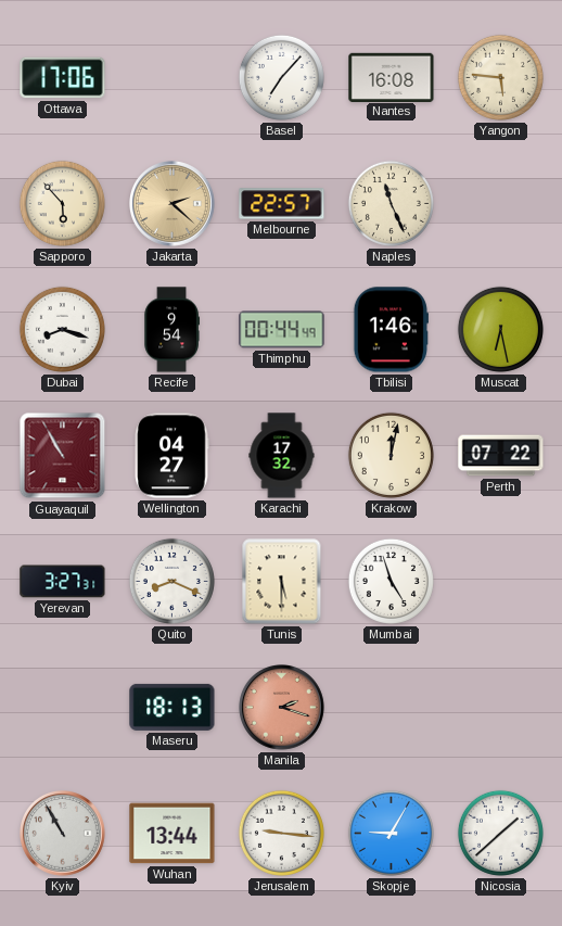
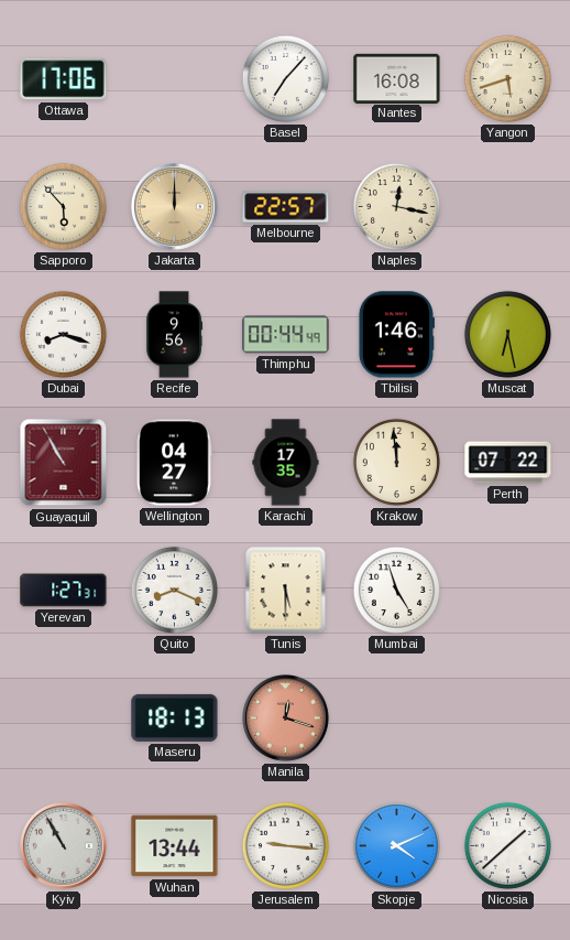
Yangon: 5:46 -> 5:42 (507, 78)
Jakarta: 2:22 -> 12:00 (175, 207)
Naples: 11:26 -> 12:17 (396, 206)
Recife: 9:54 -> 9:56 (174, 335)
Karachi: 17:32 -> 17:35 (286, 463)
Krakow: 12:02 -> 11:59 (396, 462)
Yerevan: 3:27 -> 1:27 (64, 591)
Manila: 2:18 -> 12:18 (286, 718)
Skopje: 9:05 -> 4:11 (396, 845)
